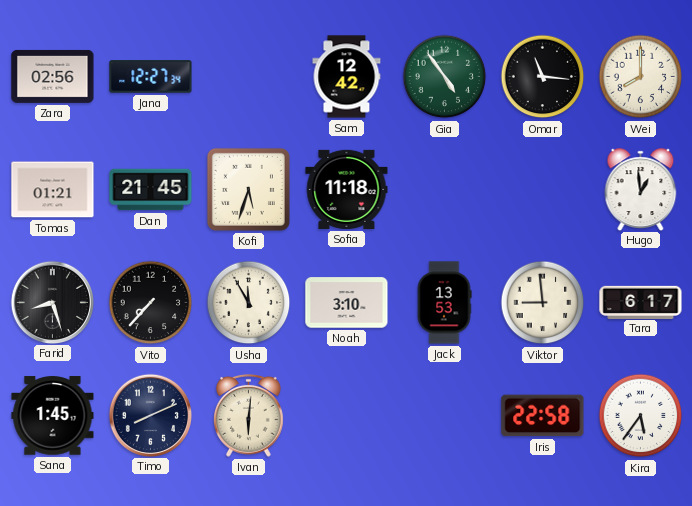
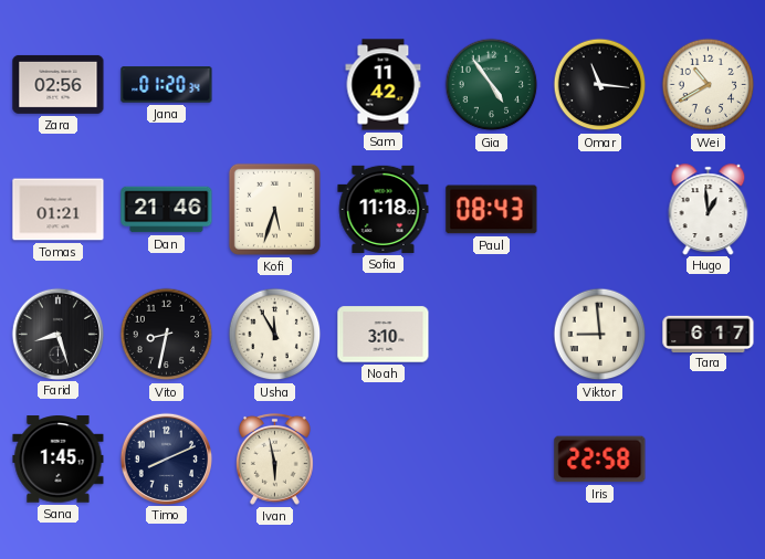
Jana: 12:27 -> 01:20 (167, 85)
Sam: 12:42 -> 11:42 (384, 85)
Wei: 8:00 -> 10:40 (709, 85)
Dan: 21:45 -> 21:46 (167, 210)
Paul: none -> 08:43 (492, 210)
Vito: 7:37 -> 8:32 (167, 335)
Jack: 13:53 -> none (444, 303)
Ivan: 6:01 -> 5:58 (275, 458)
Kira: 5:36 -> none (641, 416)
